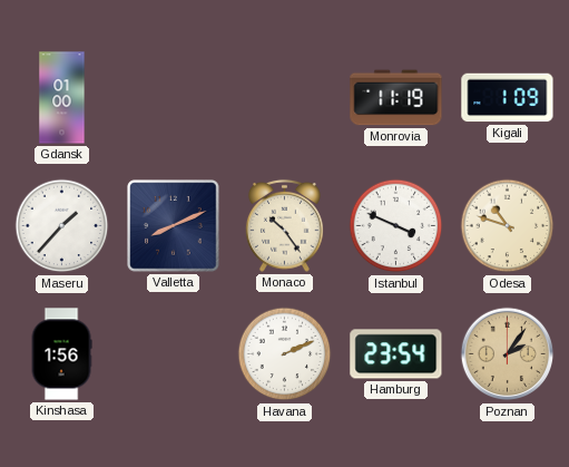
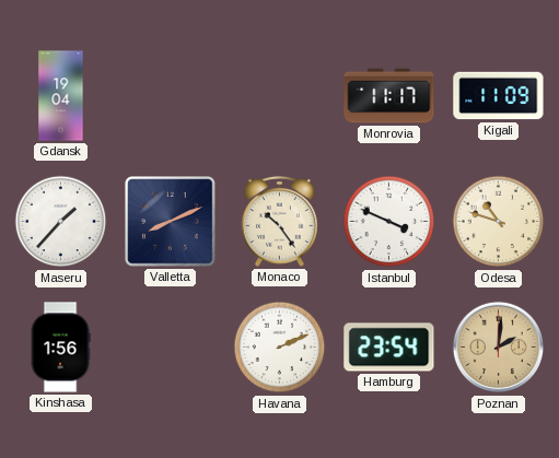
Gdansk: 01:00 -> 19:04 (61, 96)
Monrovia: 11:19 -> 11:17 (389, 96)
Kigali: 1:09 -> 11:09 (499, 96)
Poznan: 2:06 -> 2:01 (499, 348)
